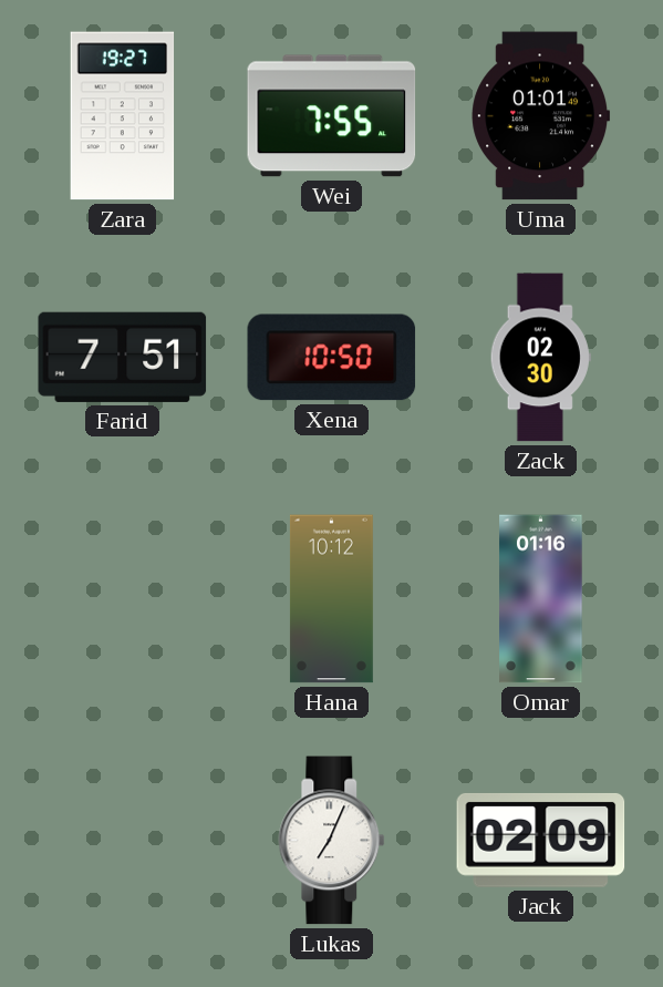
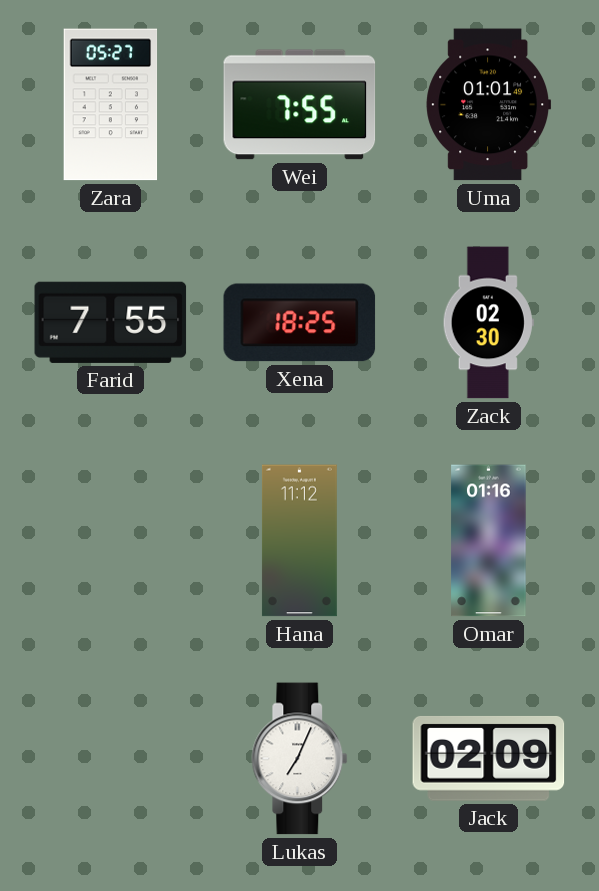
Zara: 19:27 -> 05:27 (111, 105)
Farid: 7:51 -> 7:55 (111, 322)
Xena: 10:50 -> 18:25 (300, 323)
Hana: 10:12 -> 11:12 (299, 541)
